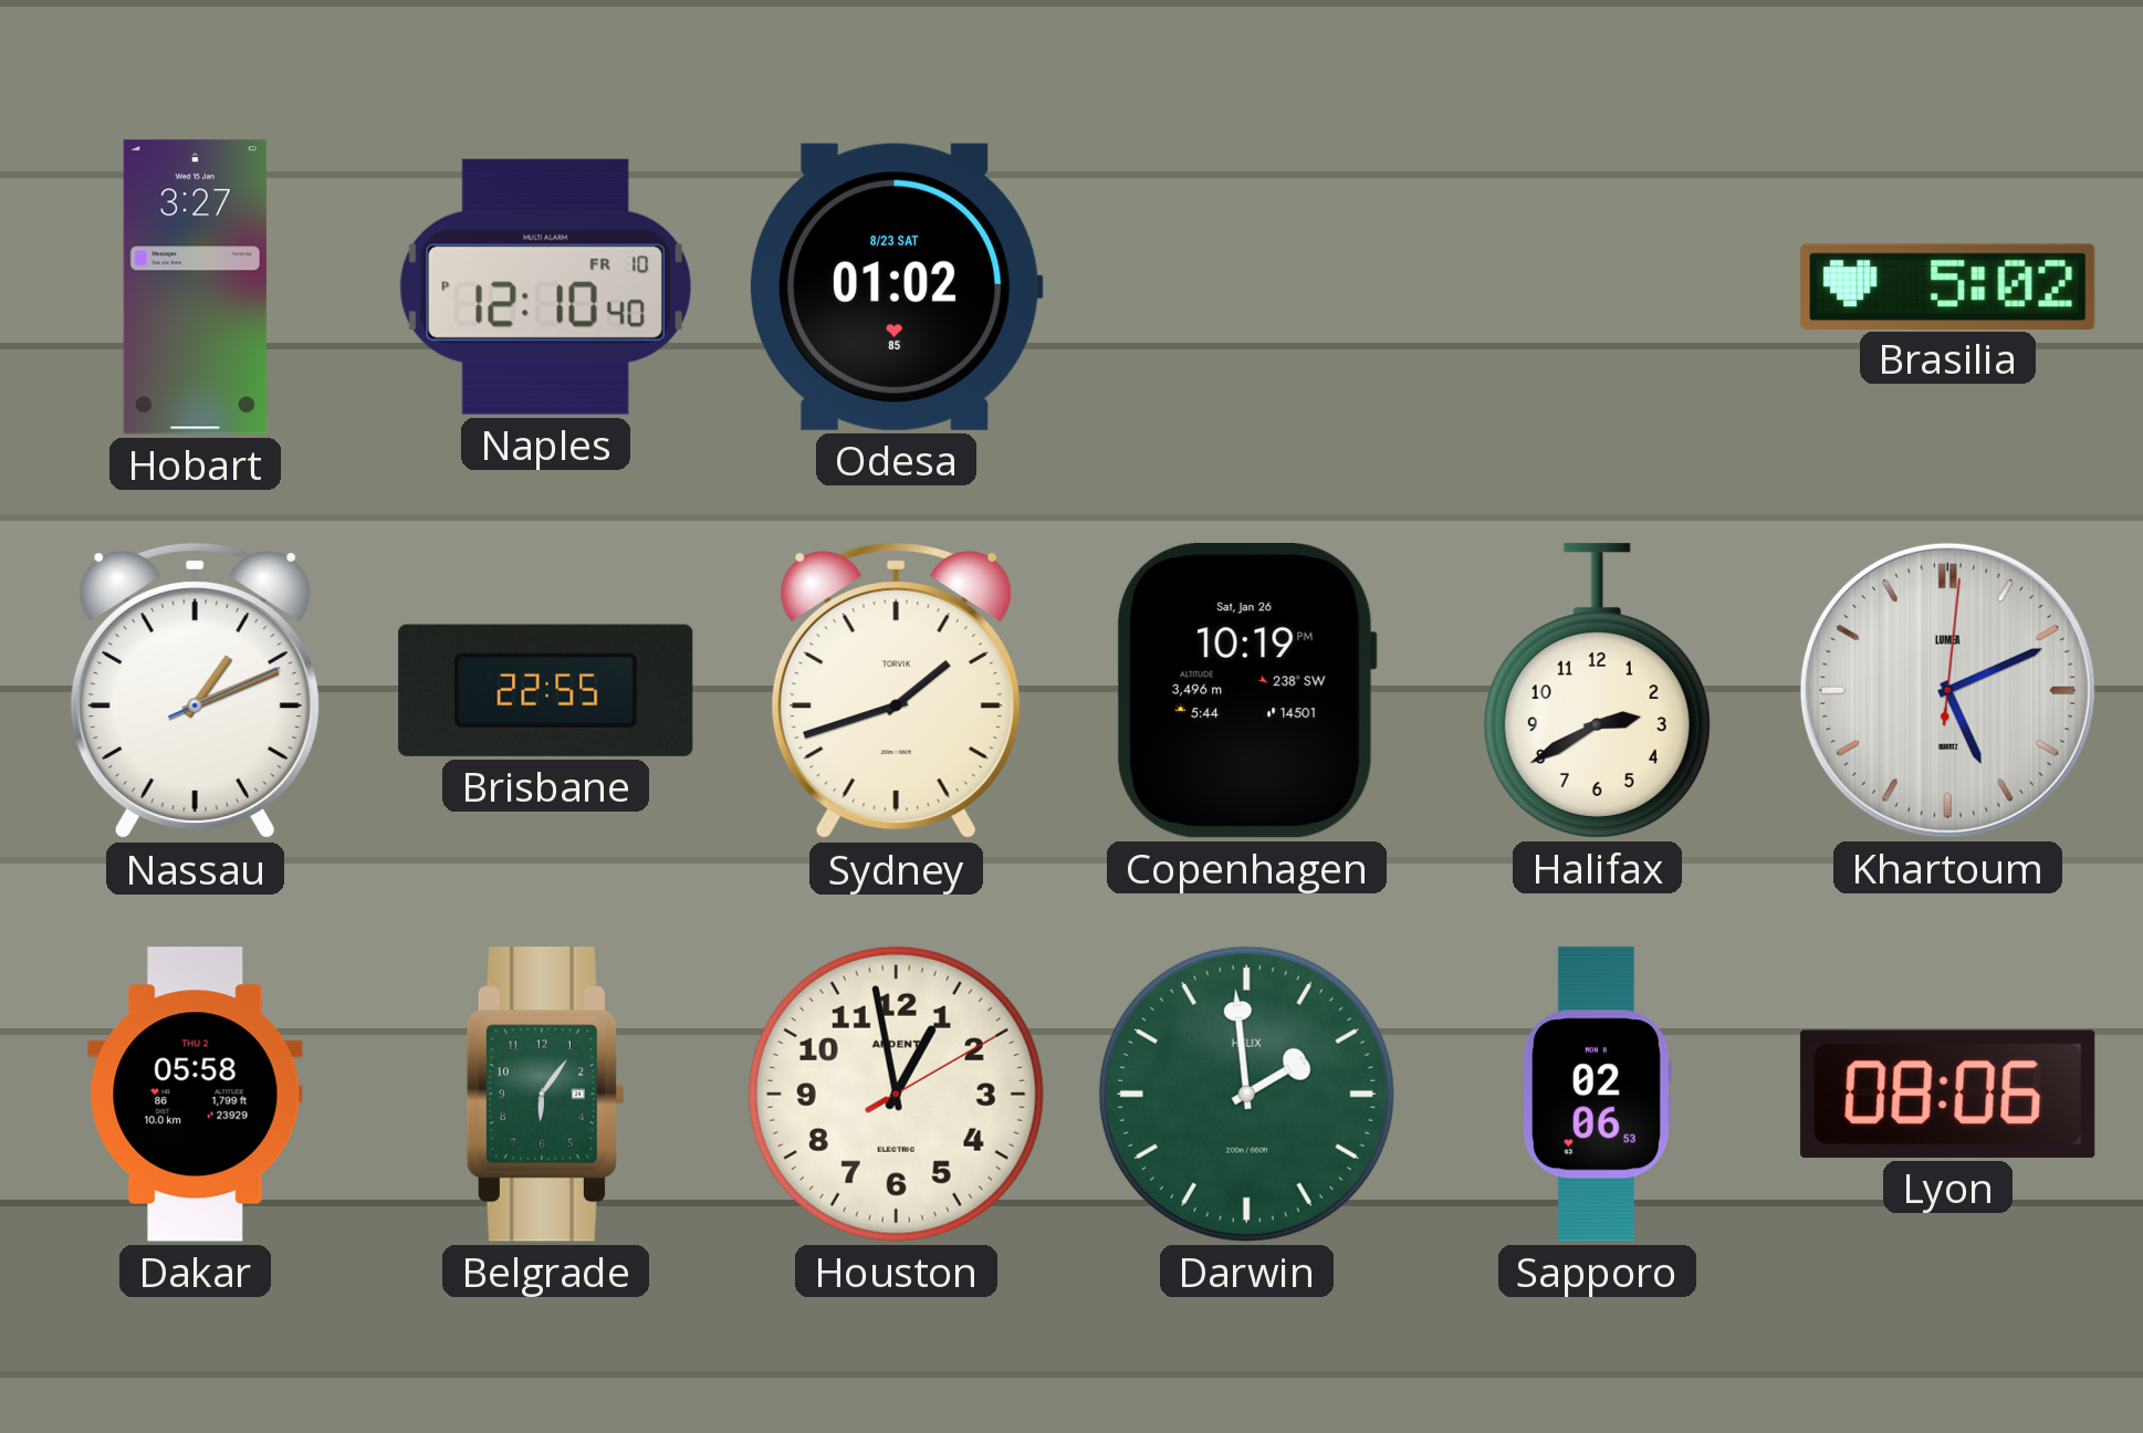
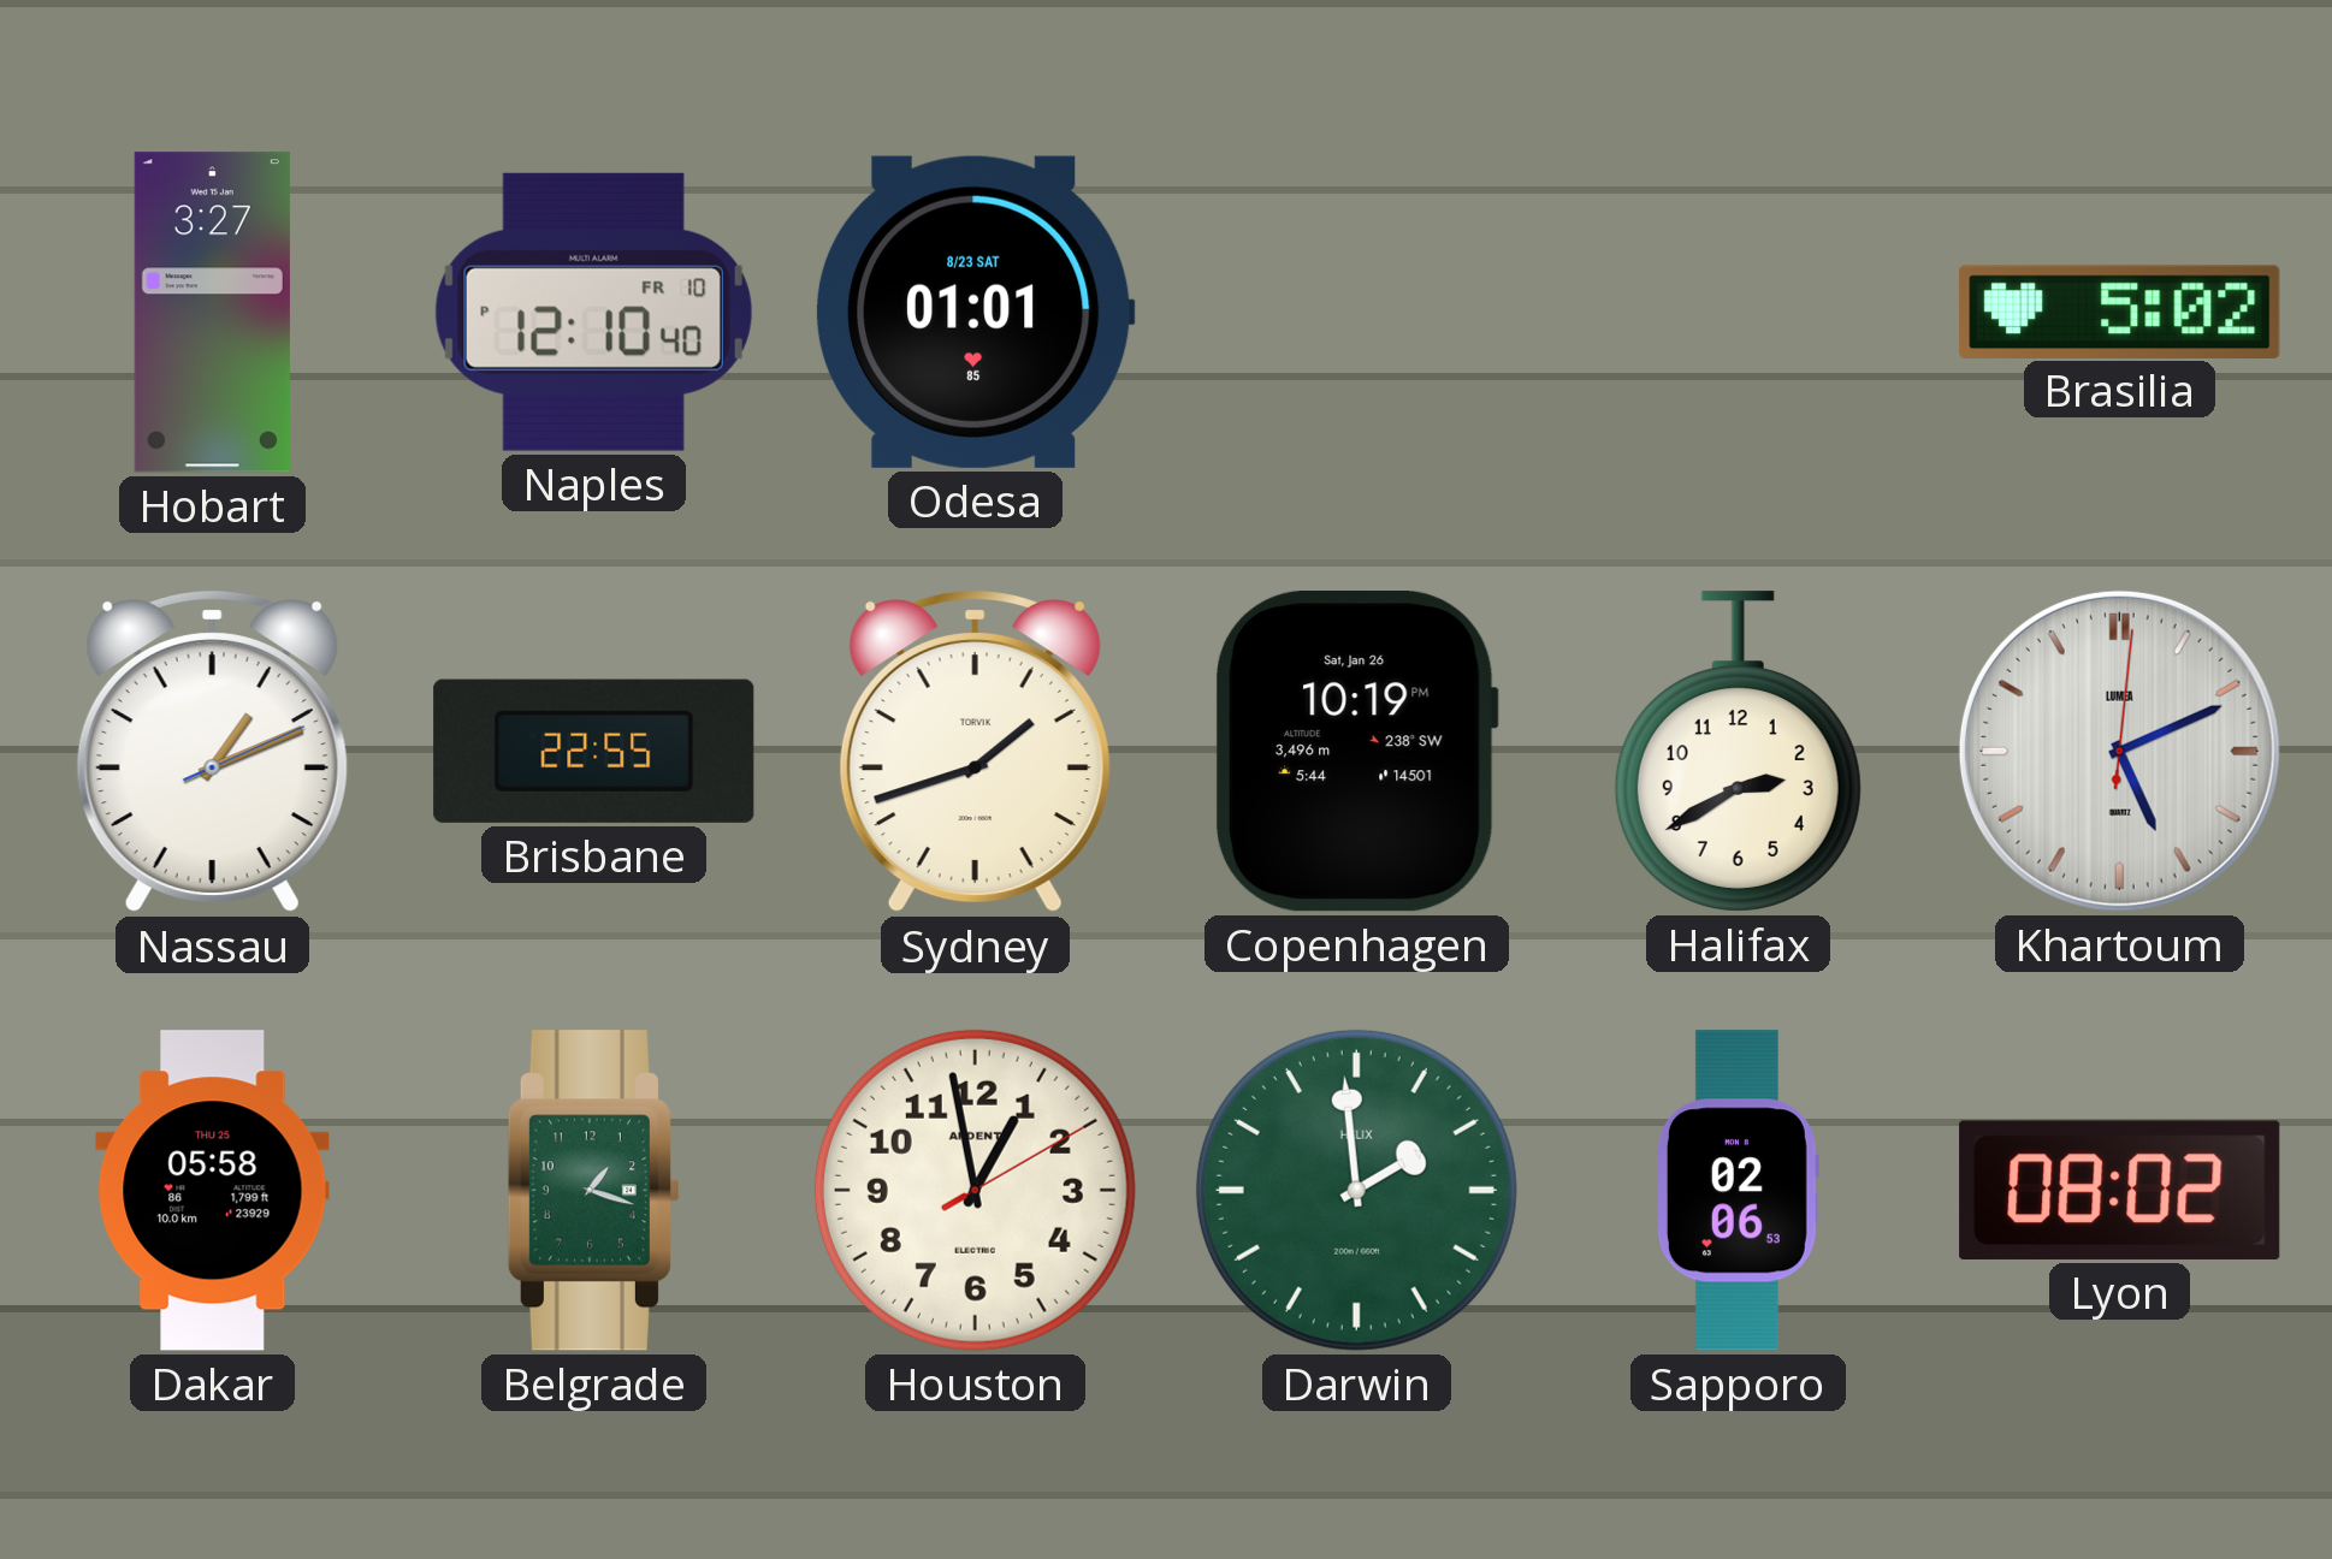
Odesa: 01:02 -> 01:01 (975, 312)
Dakar date: THU 2 -> THU 25 (213, 1191)
Belgrade: 6:06 -> 1:18 (593, 1191)
Lyon: 08:06 -> 08:02 (2120, 1190)
